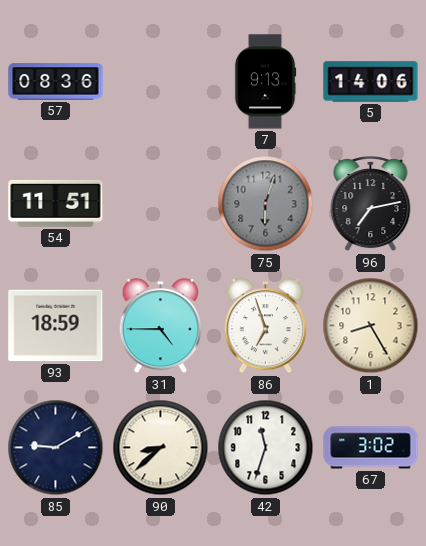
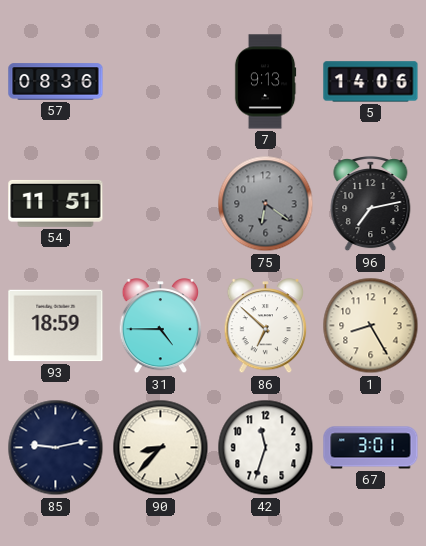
75: 6:03 -> 6:21 (266, 204)
86: 6:57 -> 6:52 (266, 326)
85: 9:10 -> 9:13 (56, 448)
90: 8:38 -> 8:37 (161, 448)
67: 3:02 -> 3:01 (371, 448)
